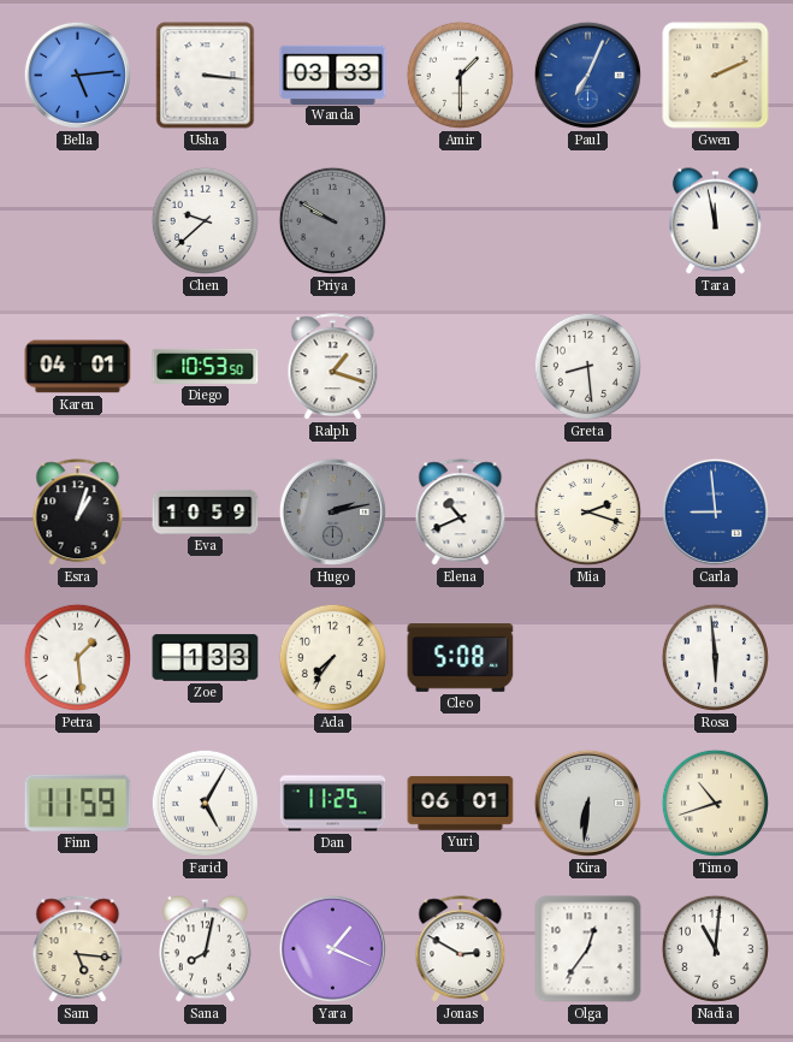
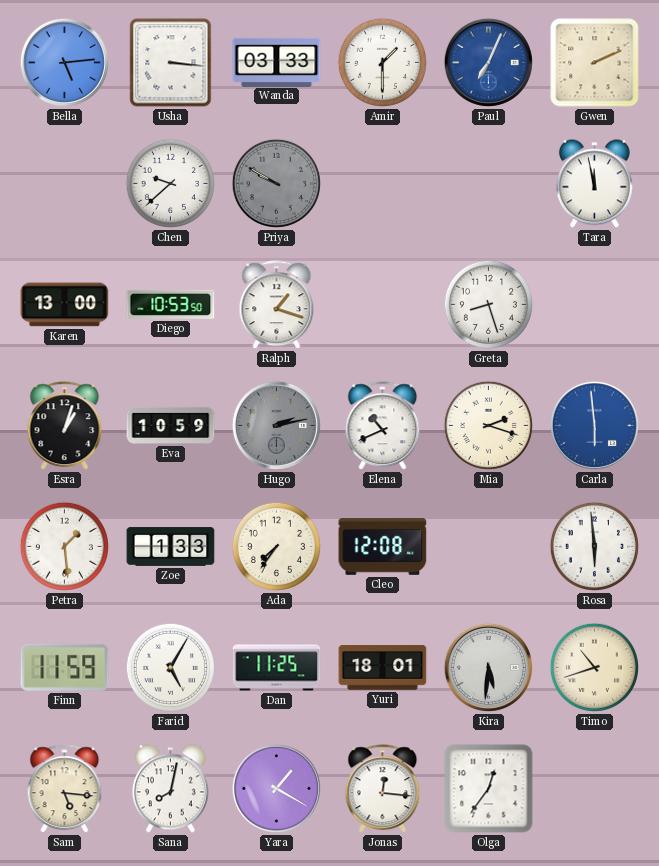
Karen: 04:01 -> 13:00 (65, 305)
Greta: 8:29 -> 8:27 (488, 304)
Carla: 8:59 -> 5:59 (594, 425)
Cleo: 5:08 -> 12:08 (383, 547)
Yuri: 06:01 -> 18:01 (383, 668)
Kira: 6:31 -> 5:31 (488, 667)
Yara: 1:19 -> 1:20 (276, 788)
Jonas: 2:50 -> 12:16 (383, 789)
Nadia: 11:01 -> none (715, 948)
